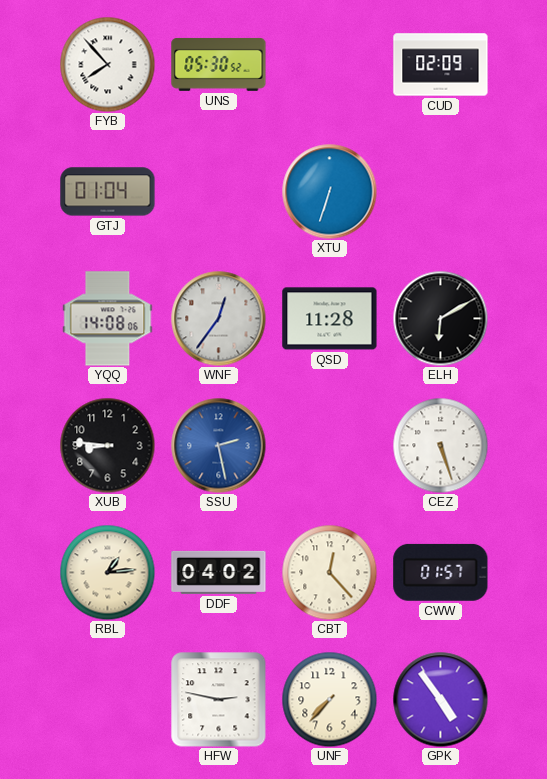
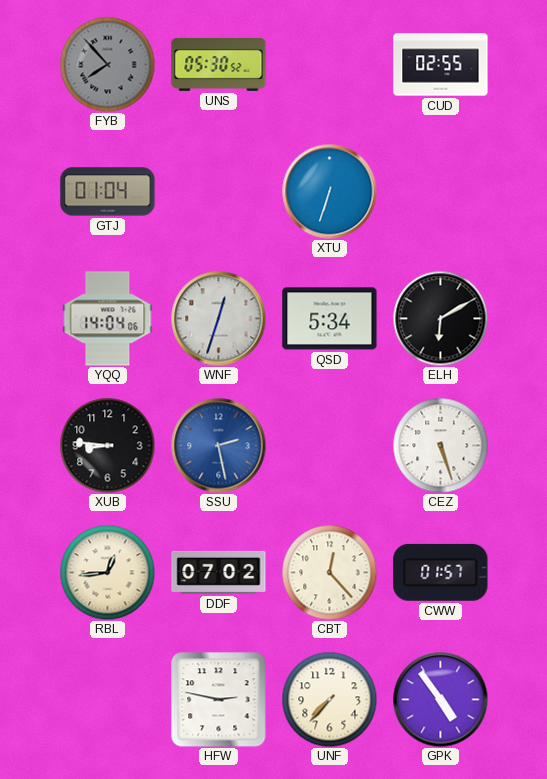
FYB dial: white -> grey (107, 64)
CUD: 02:09 -> 02:55 (441, 65)
YQQ: 14:08 -> 14:04 (108, 319)
WNF: 12:36 -> 12:33 (218, 318)
QSD: 11:28 -> 5:34 (330, 319)
RBL: 1:14 -> 12:44 (107, 572)
DDF: 04:02 -> 07:02 (219, 572)
